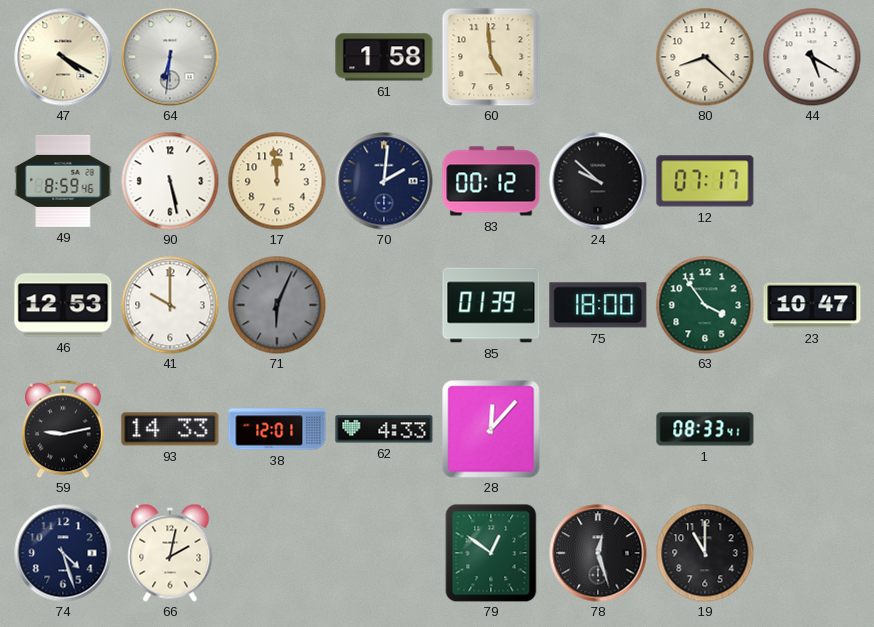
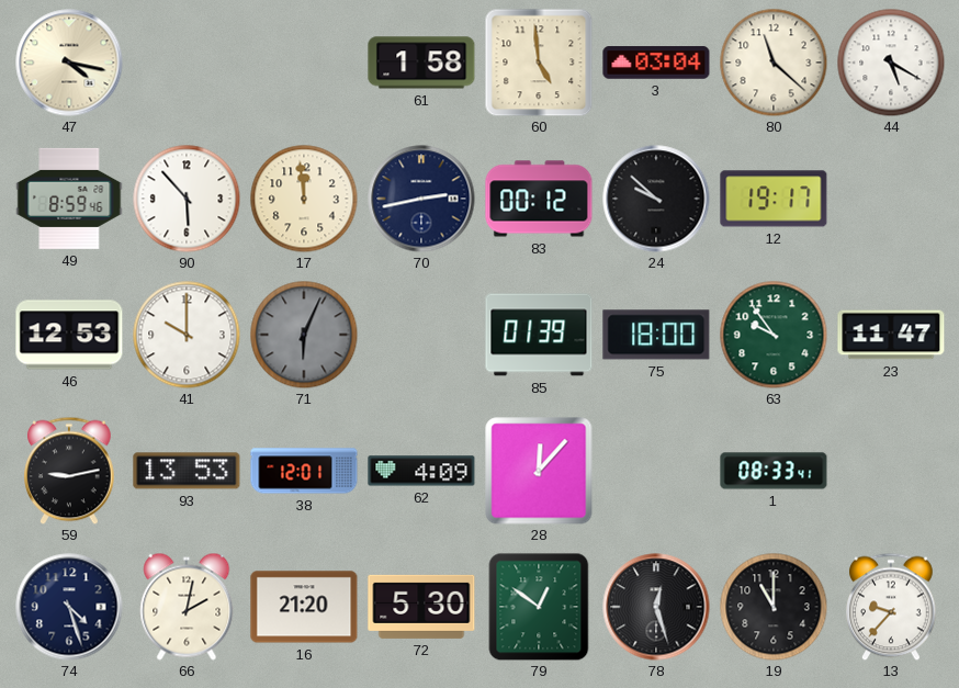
47: 4:20 -> 4:17 (69, 63)
64: 6:31 -> none (170, 57)
3: none -> 03:04 (656, 63)
80: 8:22 -> 11:22 (774, 63)
90: 5:28 -> 5:53 (187, 199)
70: 2:01 -> 2:43 (421, 199)
12: 07:17 -> 19:17 (774, 199)
63: 3:54 -> 9:54 (774, 335)
23: 10:47 -> 11:47 (891, 335)
93: 14:33 -> 13:53 (187, 471)
62: 4:33 -> 4:09 (421, 471)
16: none -> 21:20 (304, 607)
72: none -> 5:30 (421, 607)
13: none -> 9:37 (892, 607)
